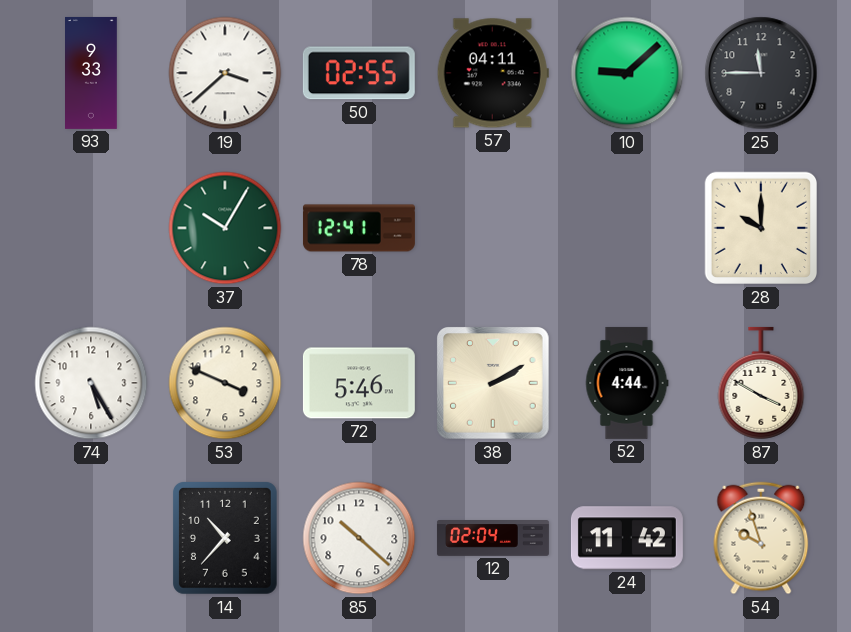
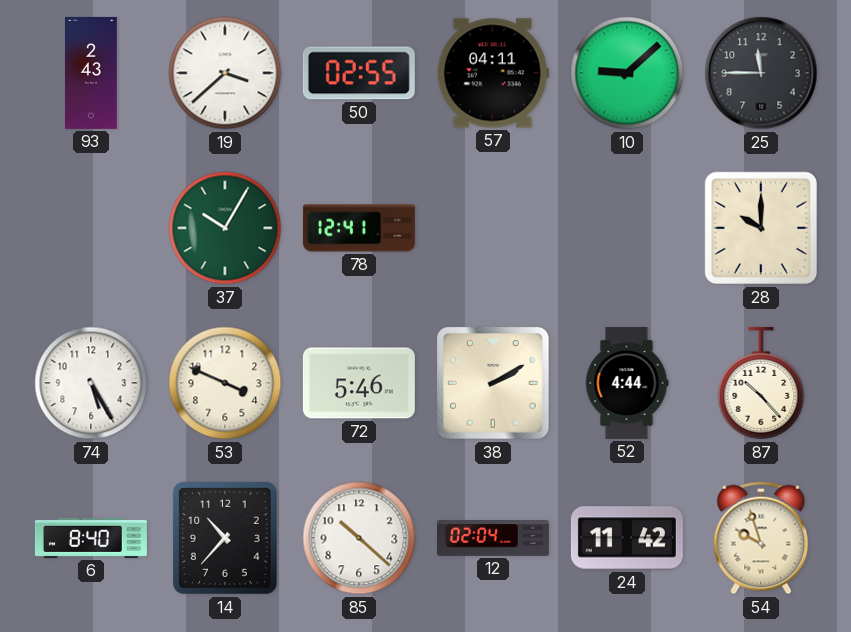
93: 9:33 -> 2:43 (92, 73)
87: 3:50 -> 10:23 (761, 383)
6: none -> 8:40 (91, 538)
